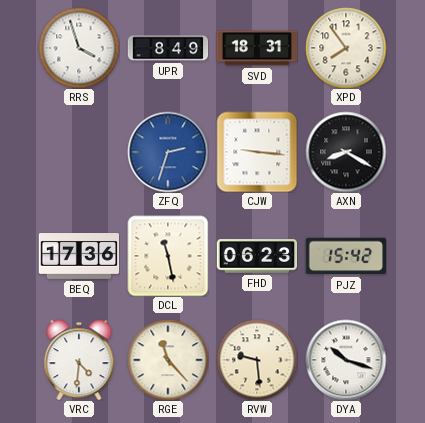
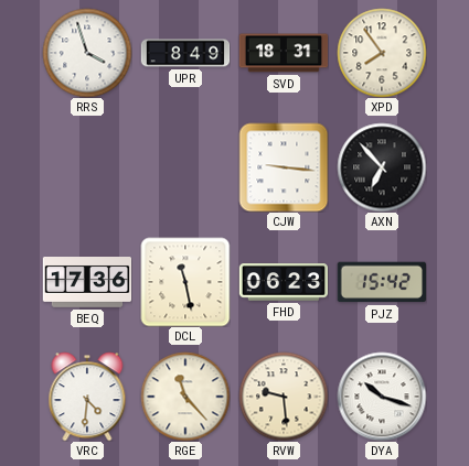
ZFQ: 2:33 -> none (168, 152)
AXN: 8:20 -> 6:53 (382, 167)
